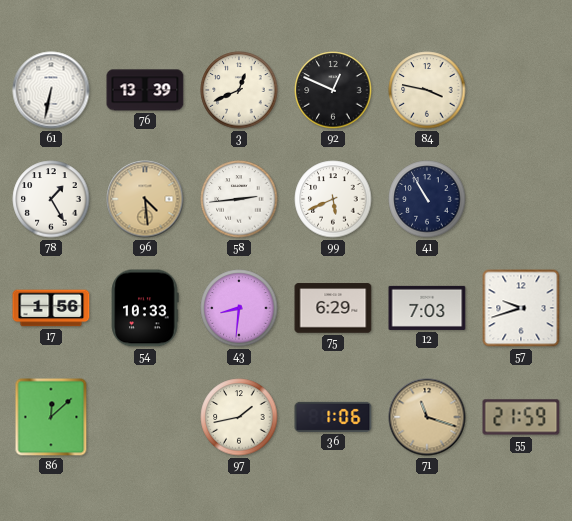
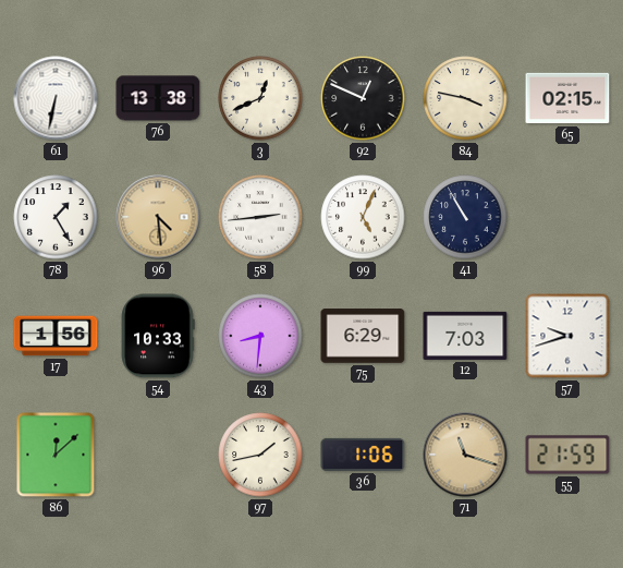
76: 13:39 -> 13:38 (158, 98)
65: none -> 02:15 (567, 98)
99: 5:41 -> 5:04 (363, 217)
